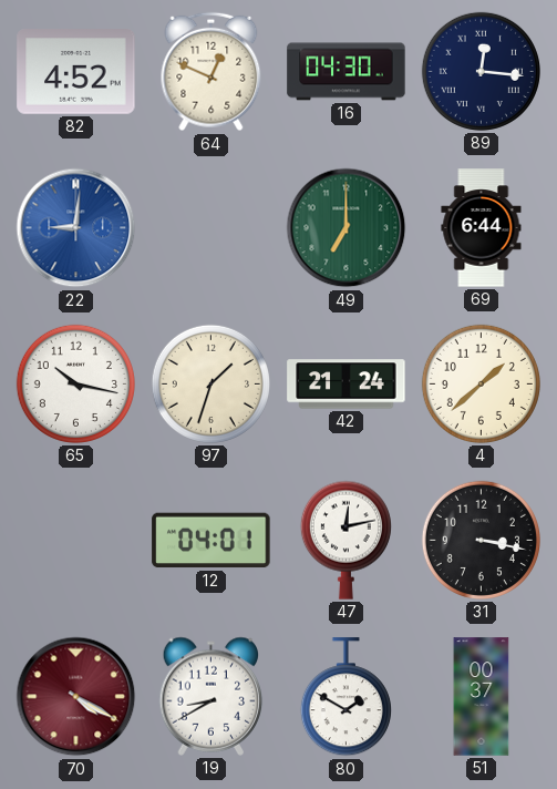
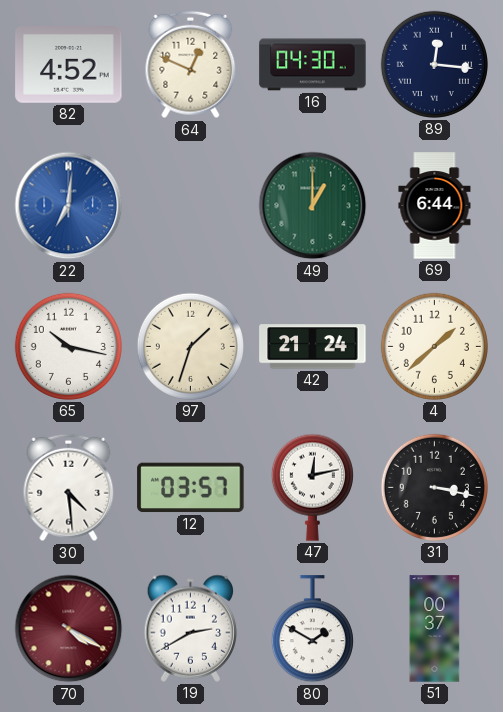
22: 9:01 -> 7:01 (69, 206)
49: 7:00 -> 1:00 (313, 206)
30: none -> 4:29 (69, 488)
12: 04:01 -> 03:57 (191, 488)
19: 8:40 -> 2:40 (191, 628)
